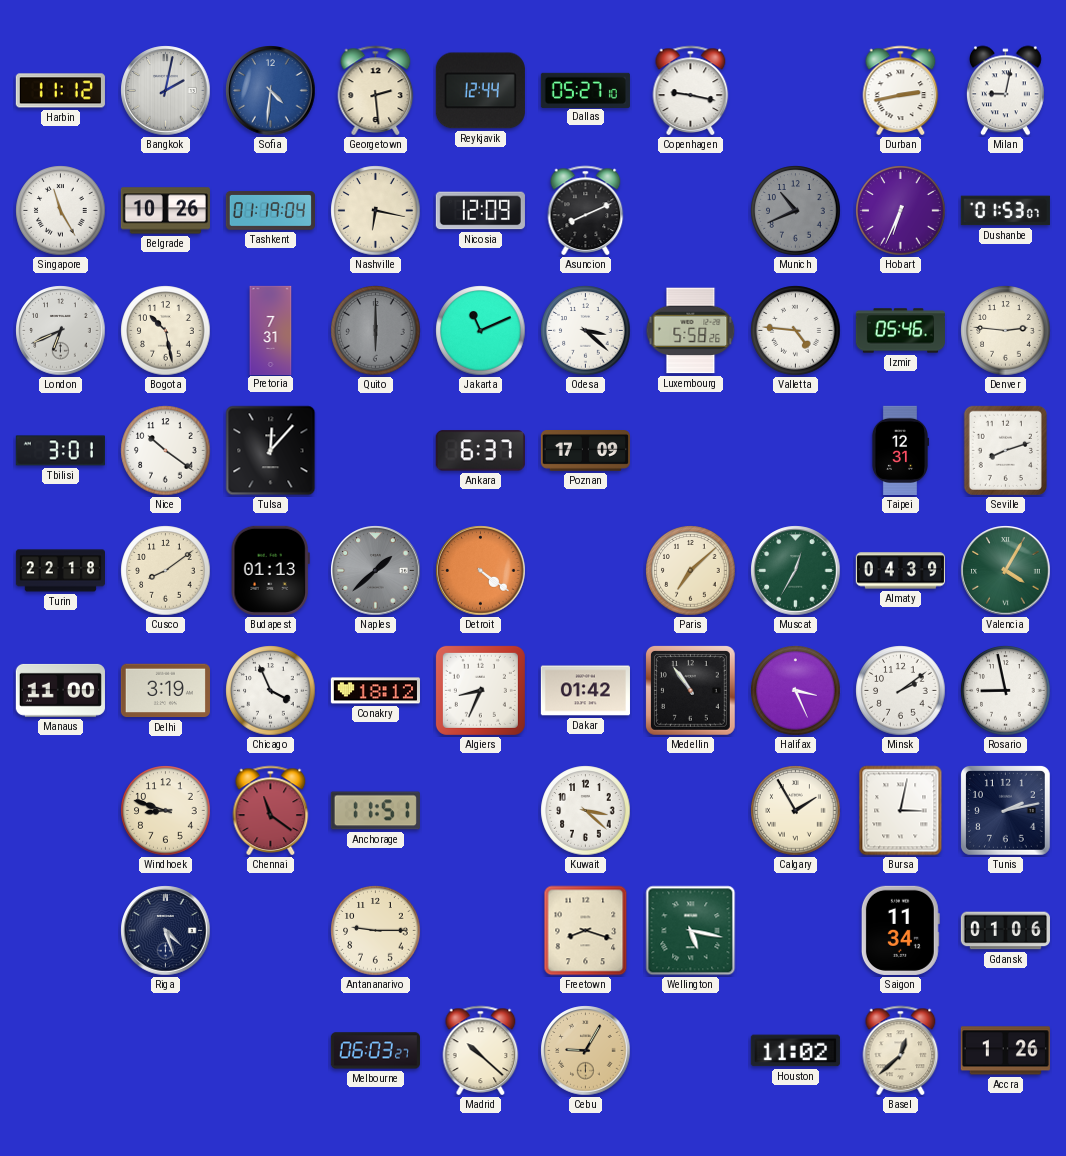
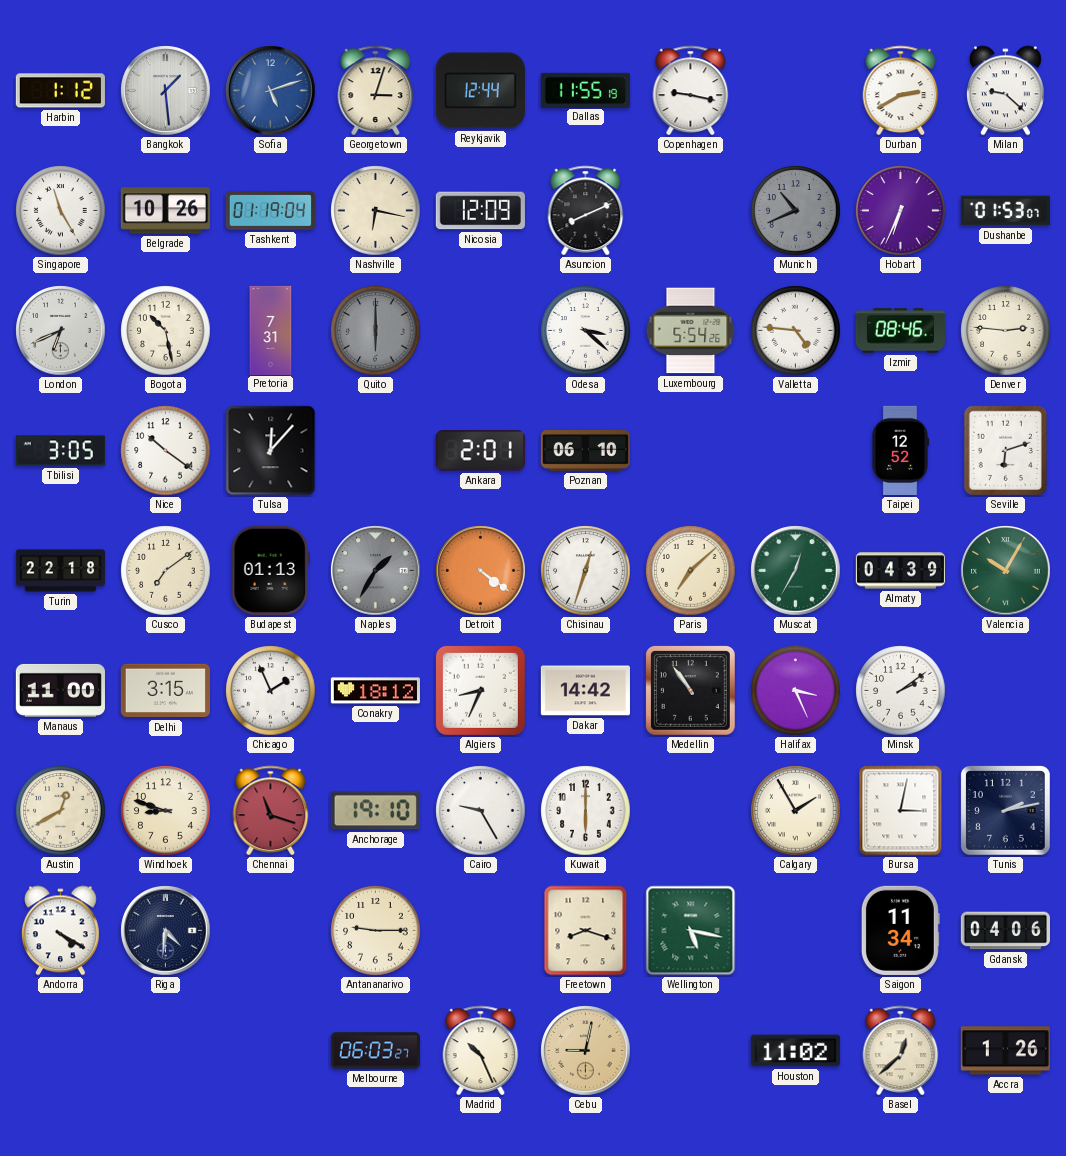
Harbin: 11:12 -> 1:12 (60, 91)
Bangkok: 2:02 -> 1:29 (166, 91)
Sofia: 4:31 -> 5:12 (271, 91)
Georgetown: 2:29 -> 3:03 (376, 90)
Dallas: 05:27 -> 11:55 (585, 90)
Durban: 2:43 -> 2:40 (901, 90)
Milan: 9:02 -> 9:22 (1006, 91)
Jakarta: 11:11 -> none (481, 331)
Luxembourg: 5:58 -> 5:54 (691, 331)
Izmir: 05:46 -> 08:46 (900, 331)
Tbilisi: 3:01 -> 3:05 (60, 451)
Ankara: 6:37 -> 2:01 (480, 451)
Poznan: 17:09 -> 06:10 (585, 451)
Taipei: 12:31 -> 12:52 (900, 450)
Seville: 8:12 -> 6:12 (1005, 450)
Cusco: 8:09 -> 7:09 (166, 571)
Naples: 1:38 -> 1:35 (376, 571)
Chisinau: none -> 12:33 (586, 571)
Valencia: 4:05 -> 10:05 (1006, 571)
Delhi: 3:19 -> 3:15 (165, 691)
Chicago: 3:56 -> 1:56 (271, 691)
Dakar: 01:42 -> 14:42 (585, 691)
Rosario: 8:58 -> none (1006, 691)
Austin: none -> 12:40 (61, 811)
Chennai: 11:21 -> 11:18 (271, 810)
Anchorage: 11:51 -> 19:10 (375, 811)
Cairo: none -> 9:25 (481, 811)
Kuwait: 3:22 -> 6:00 (586, 811)
Andorra: none -> 4:20 (61, 931)
Riga: 4:27 -> 4:31 (166, 931)
Gdansk: 01:06 -> 04:06 (1005, 931)
Madrid: 10:22 -> 10:26 (481, 1050)
Cebu: 9:05 -> 9:02 (586, 1051)
